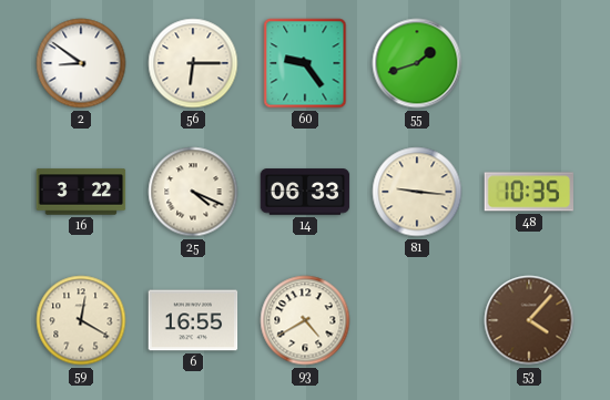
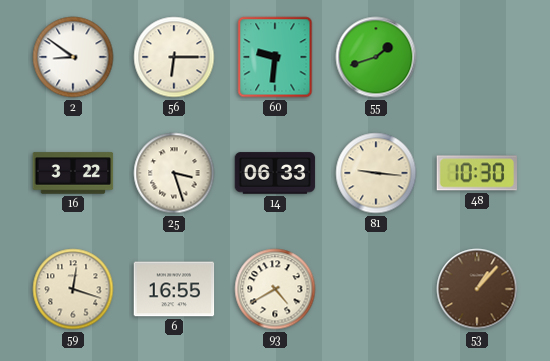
60: 9:24 -> 9:31 (275, 57)
25: 4:19 -> 3:27 (174, 173)
48: 10:35 -> 10:30 (477, 173)
59: 12:20 -> 12:18 (73, 289)
53: 4:07 -> 1:07 (477, 289)
